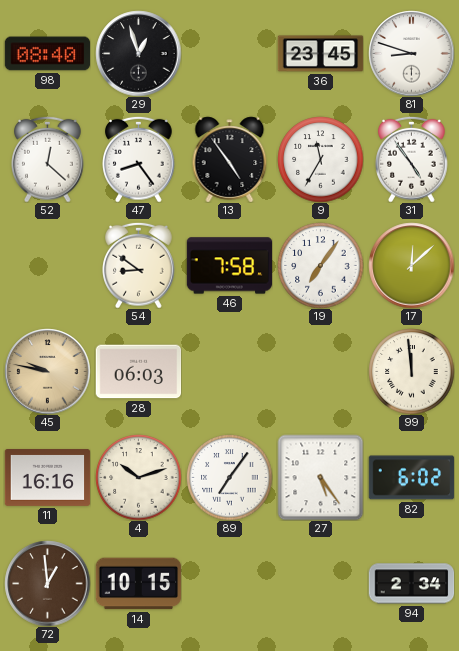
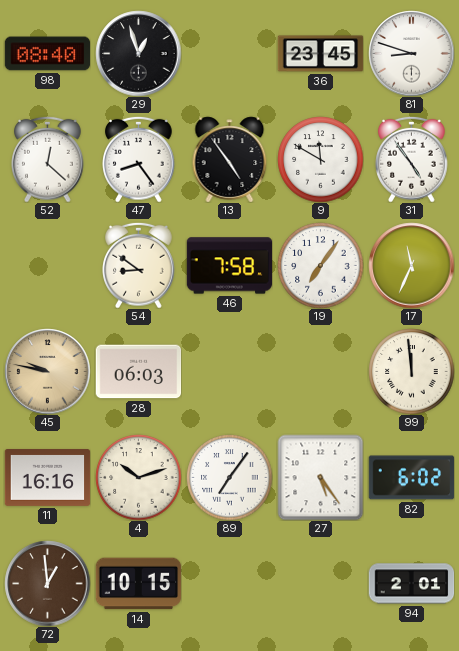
9: 11:35 -> 11:50 (320, 159)
17: 12:08 -> 11:34 (411, 265)
94: 2:34 -> 2:01 (411, 584)
